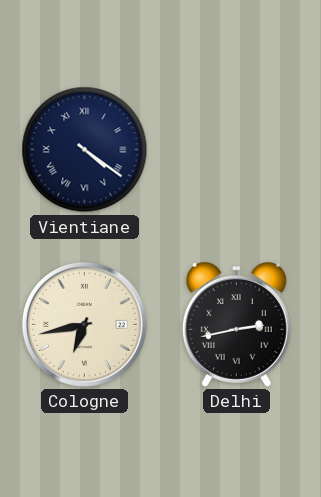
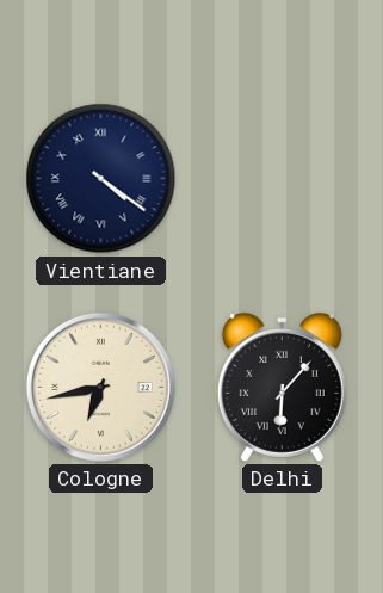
Delhi: 2:43 -> 6:07 (282, 387)
